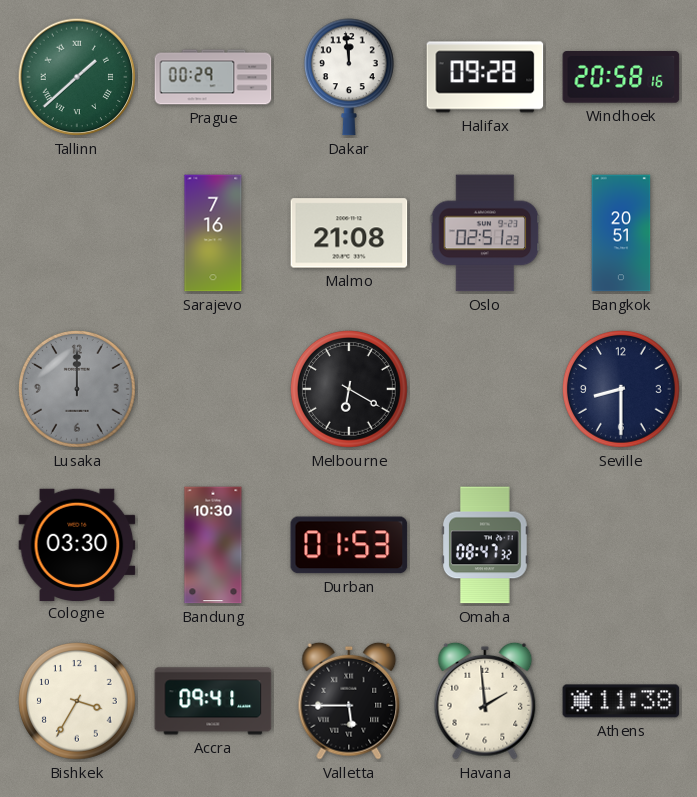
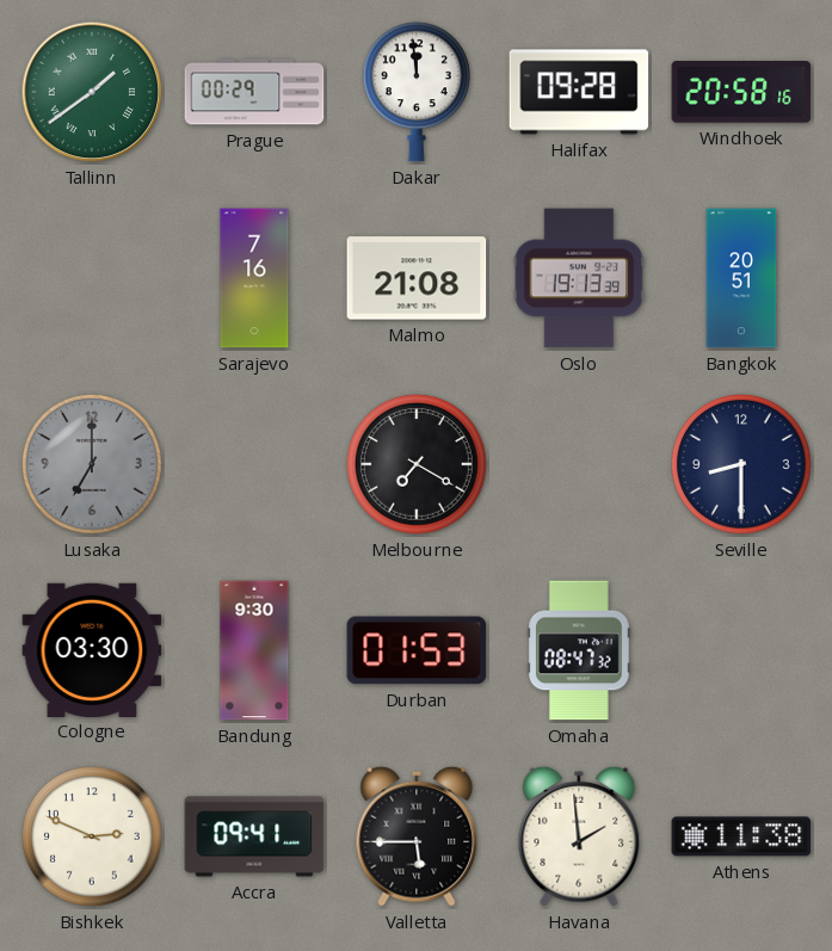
Tallinn: 1:38 -> 1:39 (92, 92)
Oslo: 02:51 -> 19:13 (579, 278)
Lusaka: 12:00 -> 7:00 (93, 465)
Melbourne: 6:20 -> 7:20 (418, 465)
Bandung: 10:30 -> 9:30 (254, 650)
Bishkek: 3:35 -> 2:49 (93, 838)
